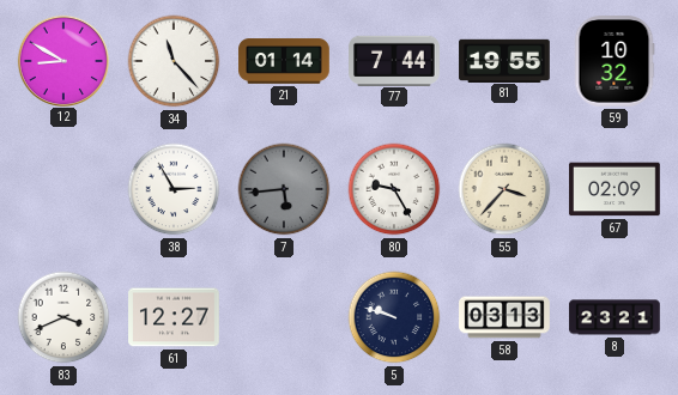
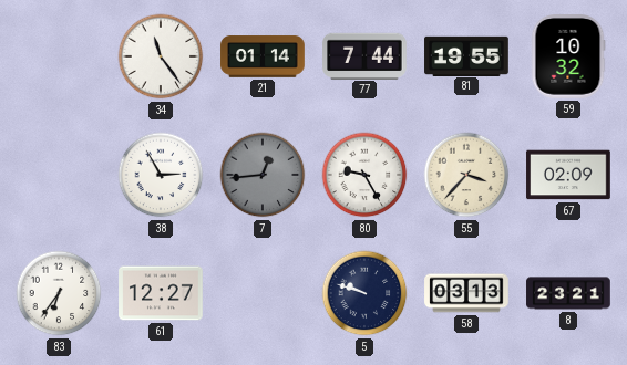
12: 8:50 -> none (62, 60)
34: 11:23 -> 11:24 (161, 56)
7: 5:44 -> 12:44 (263, 175)
83: 3:41 -> 6:36 (59, 293)
